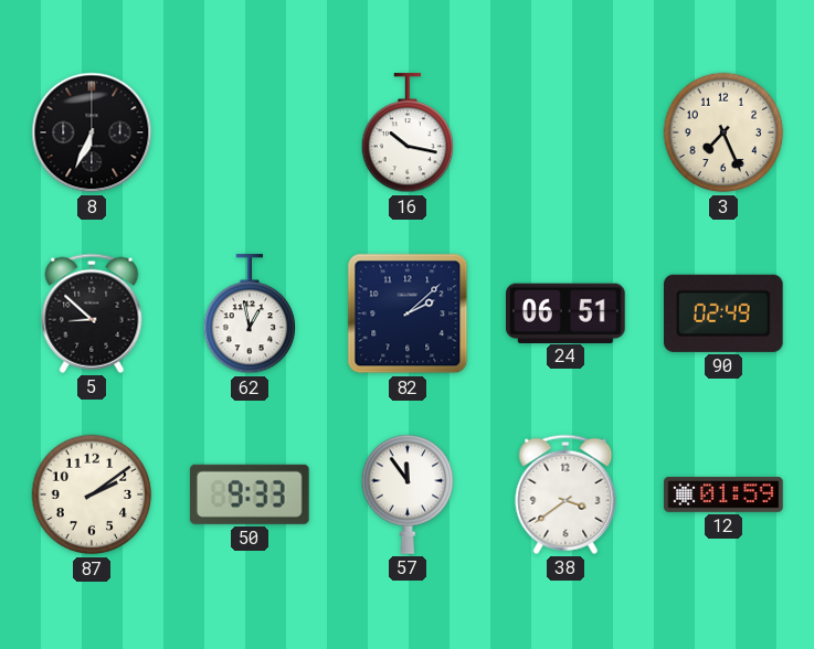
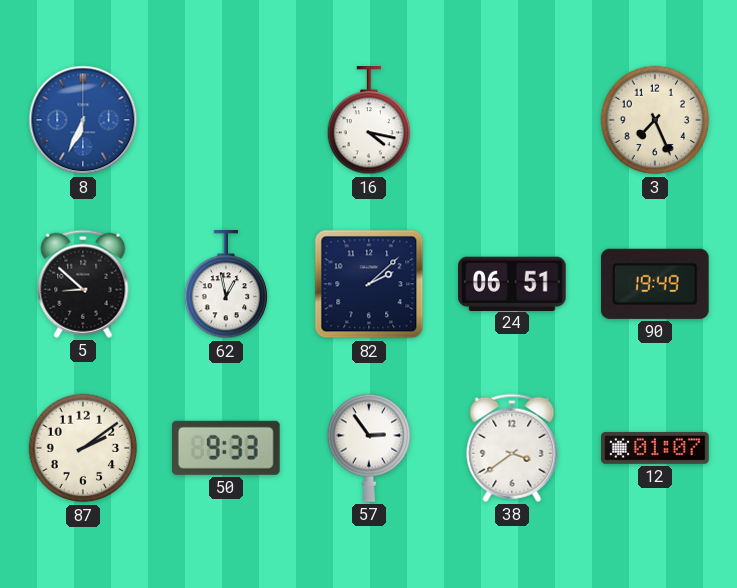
8 dial: black -> blue (83, 120)
16: 10:17 -> 4:17 (369, 121)
90: 02:49 -> 19:49 (655, 284)
57: 11:54 -> 2:54 (369, 448)
12: 01:59 -> 01:07 (655, 448)
